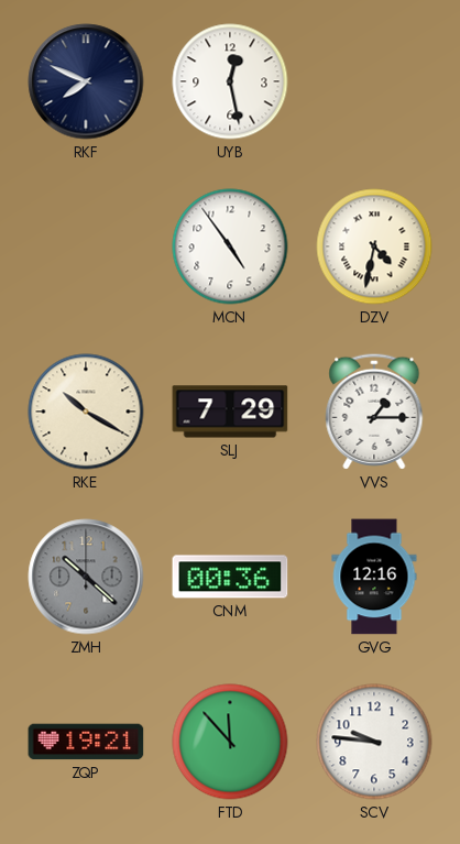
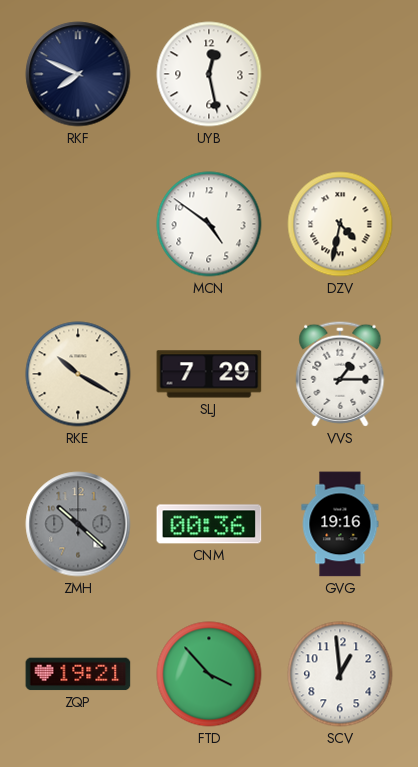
MCN: 4:54 -> 4:51 (209, 224)
GVG: 12:16 -> 19:16 (340, 524)
FTD: 11:53 -> 3:53 (209, 674)
SCV: 9:46 -> 12:59 (340, 674)
